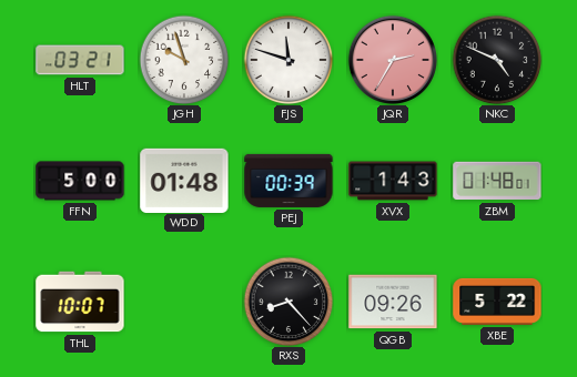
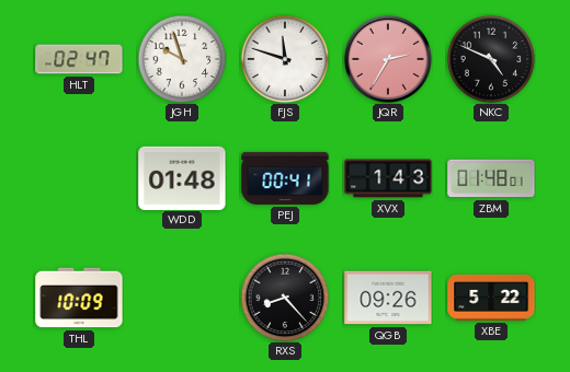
HLT: 03:21 -> 02:47 (79, 59)
FFN: 5:00 -> none (80, 181)
PEJ: 00:39 -> 00:41 (285, 178)
THL: 10:07 -> 10:09 (79, 298)
